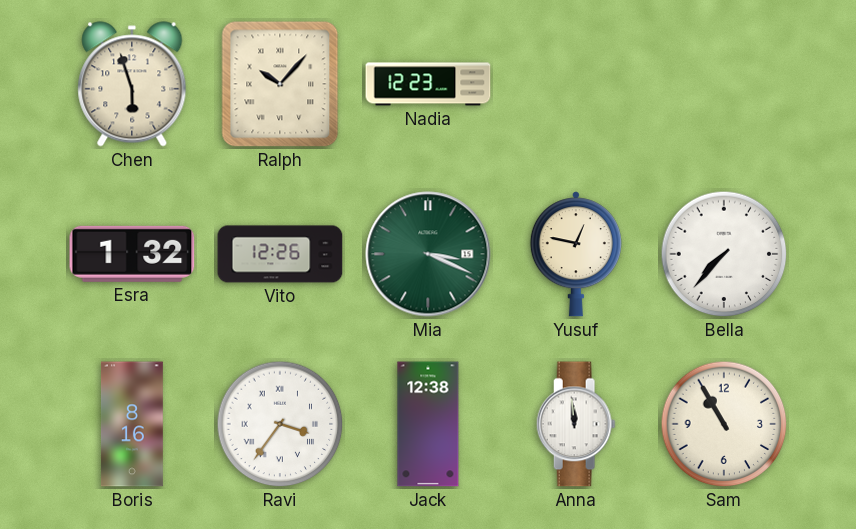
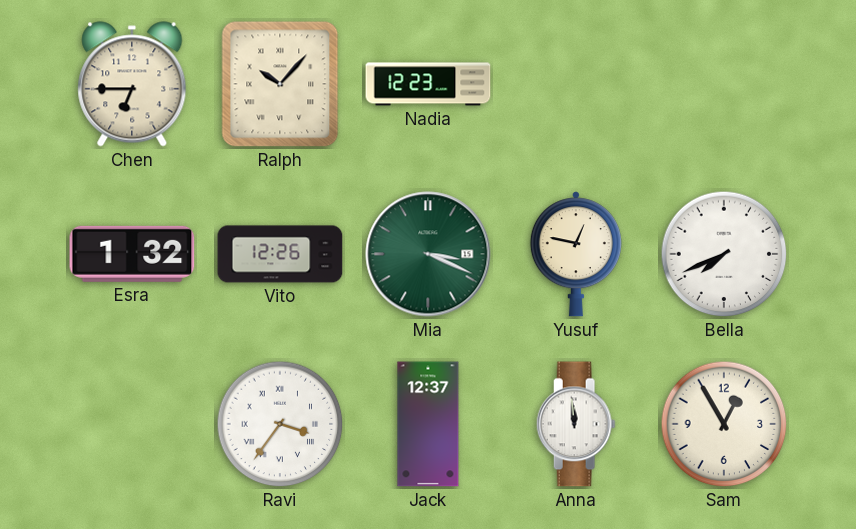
Chen: 5:57 -> 6:45 (132, 84)
Bella: 7:37 -> 7:41 (724, 254)
Boris: 8:16 -> none (132, 424)
Jack: 12:38 -> 12:37 (428, 424)
Sam: 10:55 -> 12:55 (724, 424)
